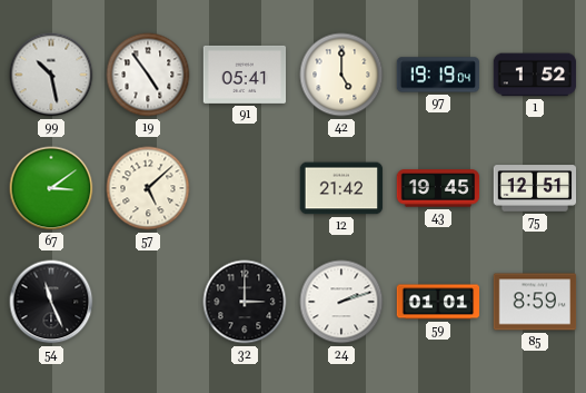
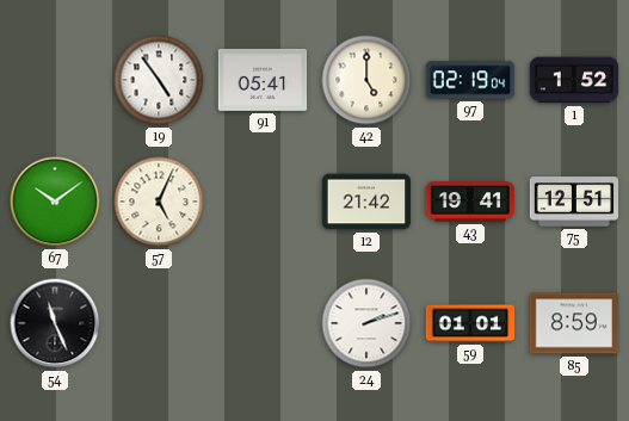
99: 10:28 -> none (51, 75)
97: 19:19 -> 02:19 (470, 80)
67: 3:09 -> 10:09 (55, 202)
57: 5:08 -> 5:04 (159, 202)
43: 19:45 -> 19:41 (470, 202)
32: 3:00 -> none (245, 302)
